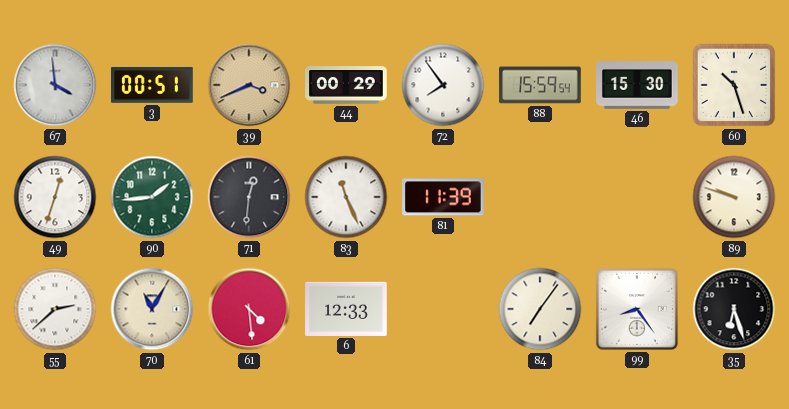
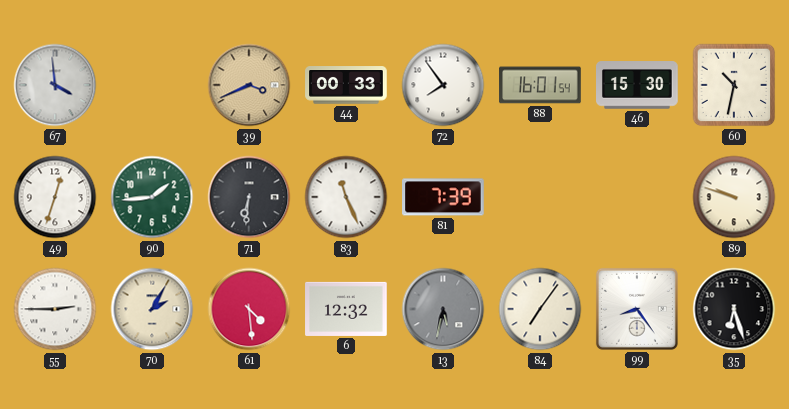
3: 00:51 -> none (152, 86)
44: 00:29 -> 00:33 (346, 85)
88: 15:59 -> 16:01 (540, 85)
60: 10:27 -> 10:32 (734, 85)
71: 12:31 -> 6:31 (249, 197)
81: 11:39 -> 7:39 (443, 197)
55: 2:38 -> 2:45 (55, 309)
70: 11:05 -> 2:05 (152, 309)
6: 12:33 -> 12:32 (346, 309)
13: none -> 5:32 (443, 309)
